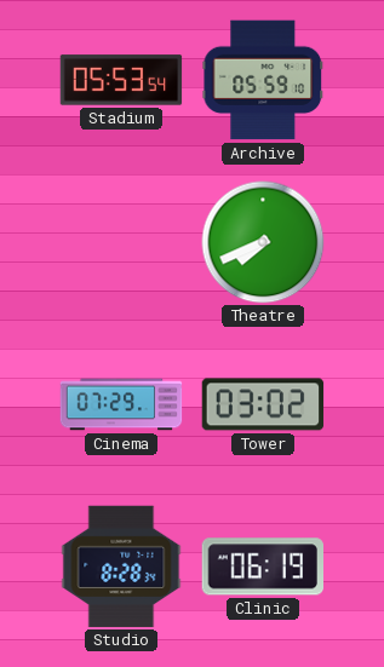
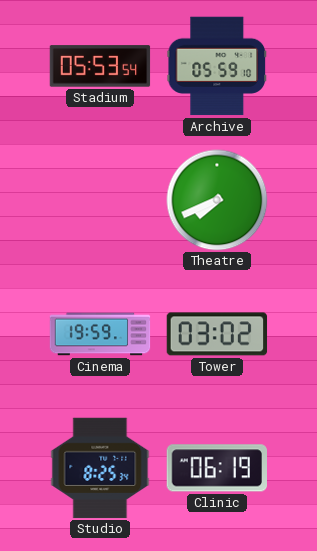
Cinema: 07:29 -> 19:59 (100, 334)
Studio: 8:28 -> 8:25 (100, 468)
